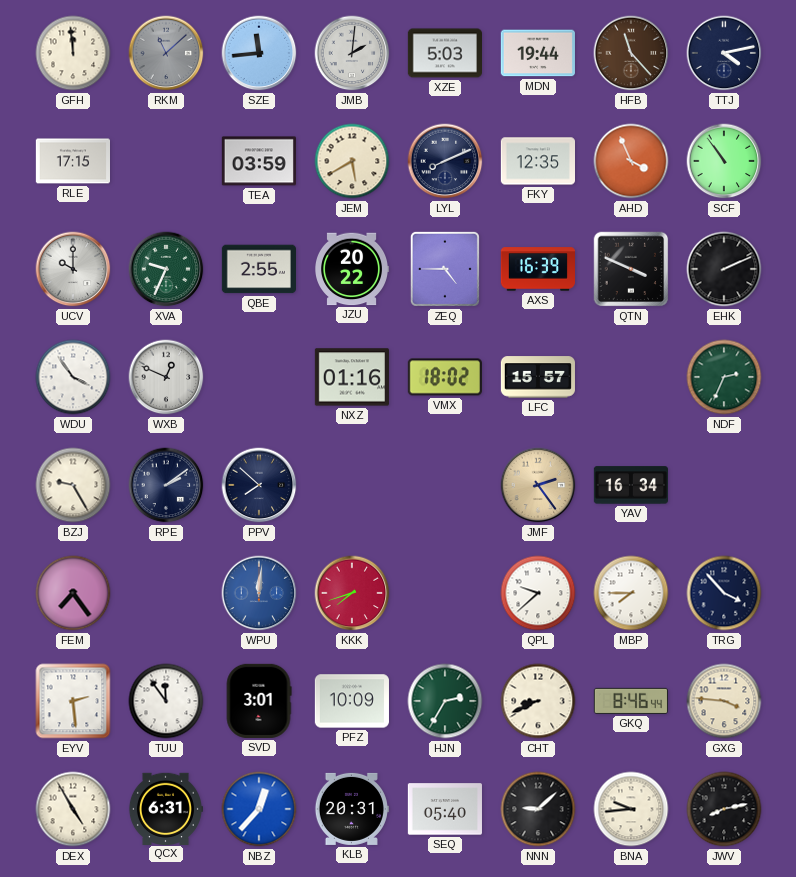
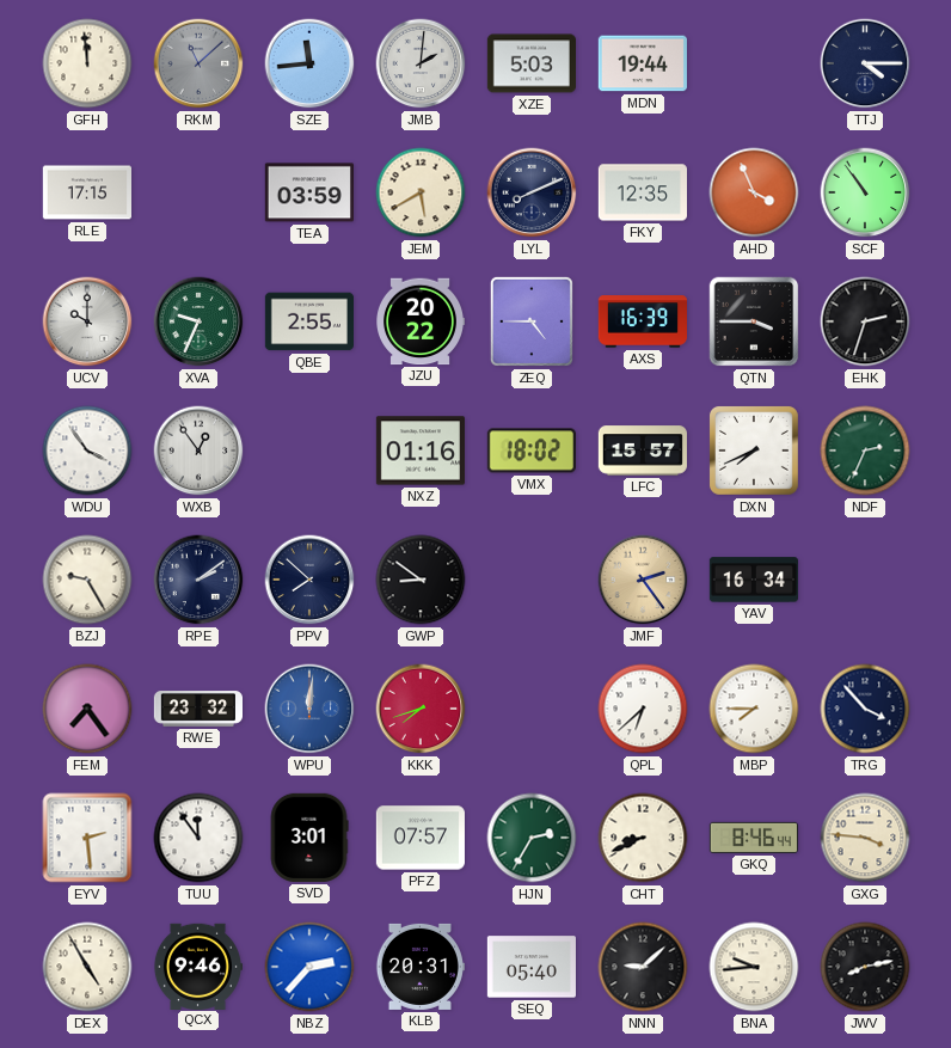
HFB: 11:23 -> none (631, 53)
TTJ: 4:13 -> 4:15 (865, 63)
QTN: 3:49 -> 3:45 (754, 321)
EHK: 2:11 -> 2:33 (865, 321)
WXB: 12:49 -> 12:54 (198, 451)
DXN: none -> 7:41 (754, 451)
GWP: none -> 8:51 (421, 580)
RWE: none -> 23:32 (197, 710)
QPL: 9:38 -> 6:38 (643, 709)
PFZ: 10:09 -> 07:57 (421, 838)
QCX: 6:31 -> 9:46 (197, 966)
NBZ: 12:37 -> 2:37 (309, 967)
